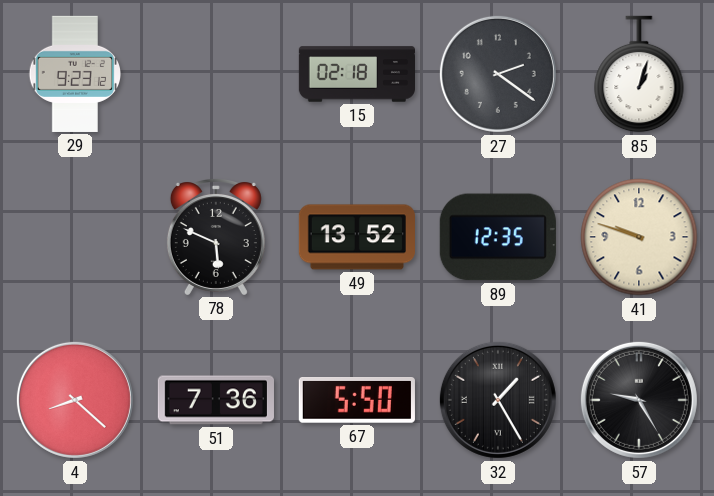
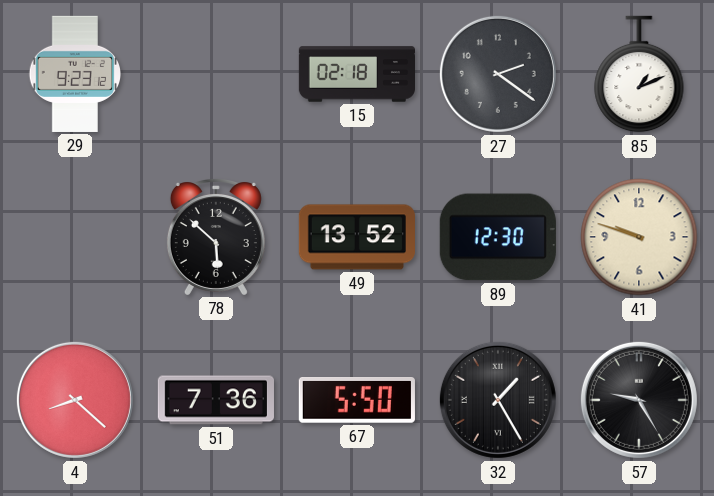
85: 1:03 -> 1:11 (639, 74)
78: 5:49 -> 5:52 (216, 237)
89: 12:35 -> 12:30 (498, 237)
